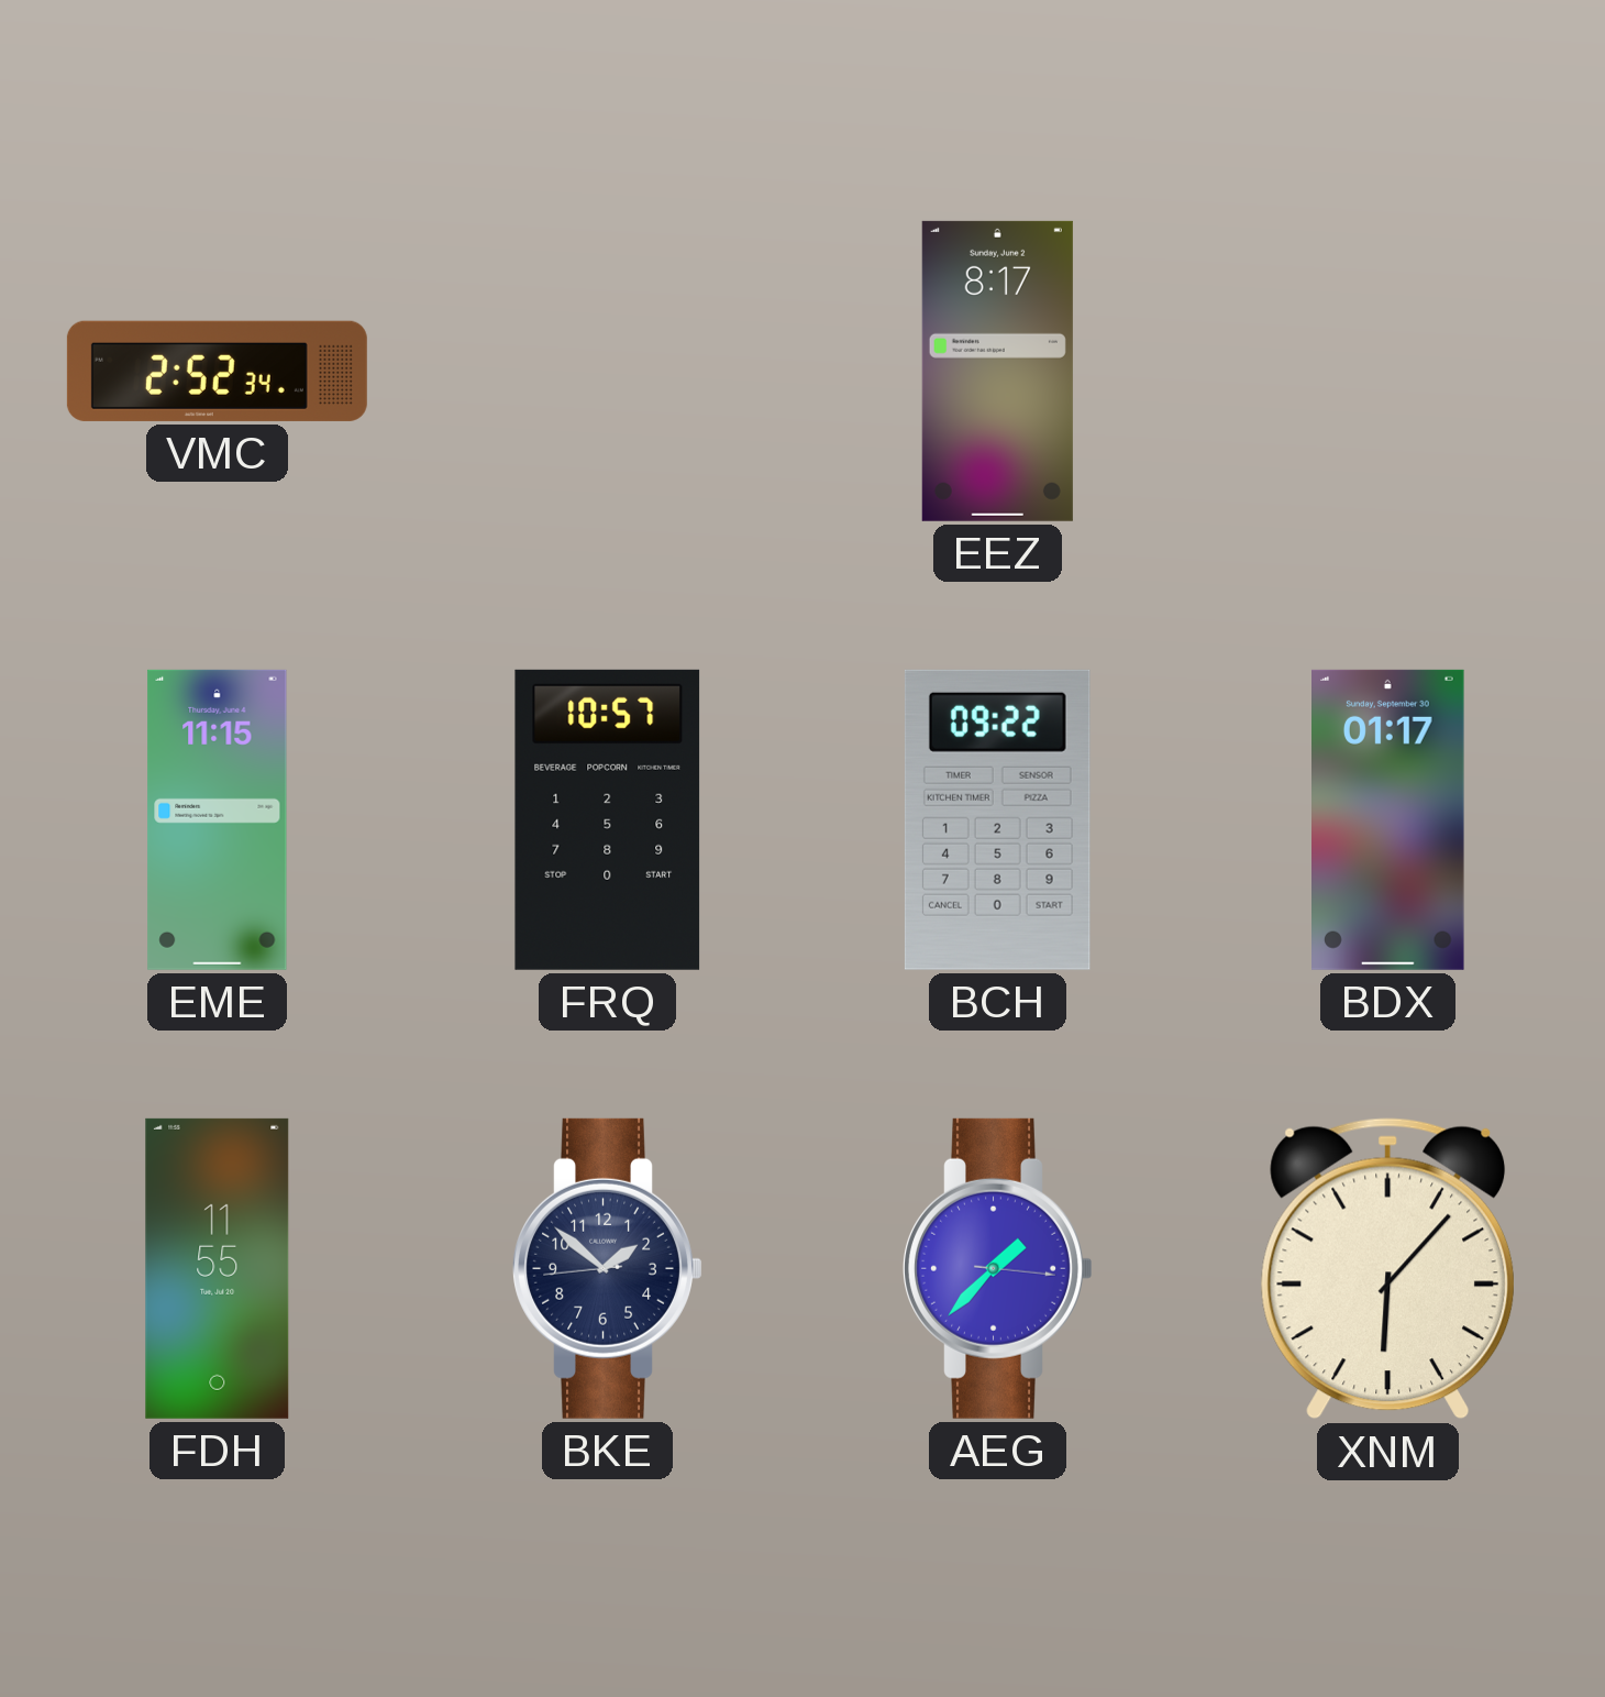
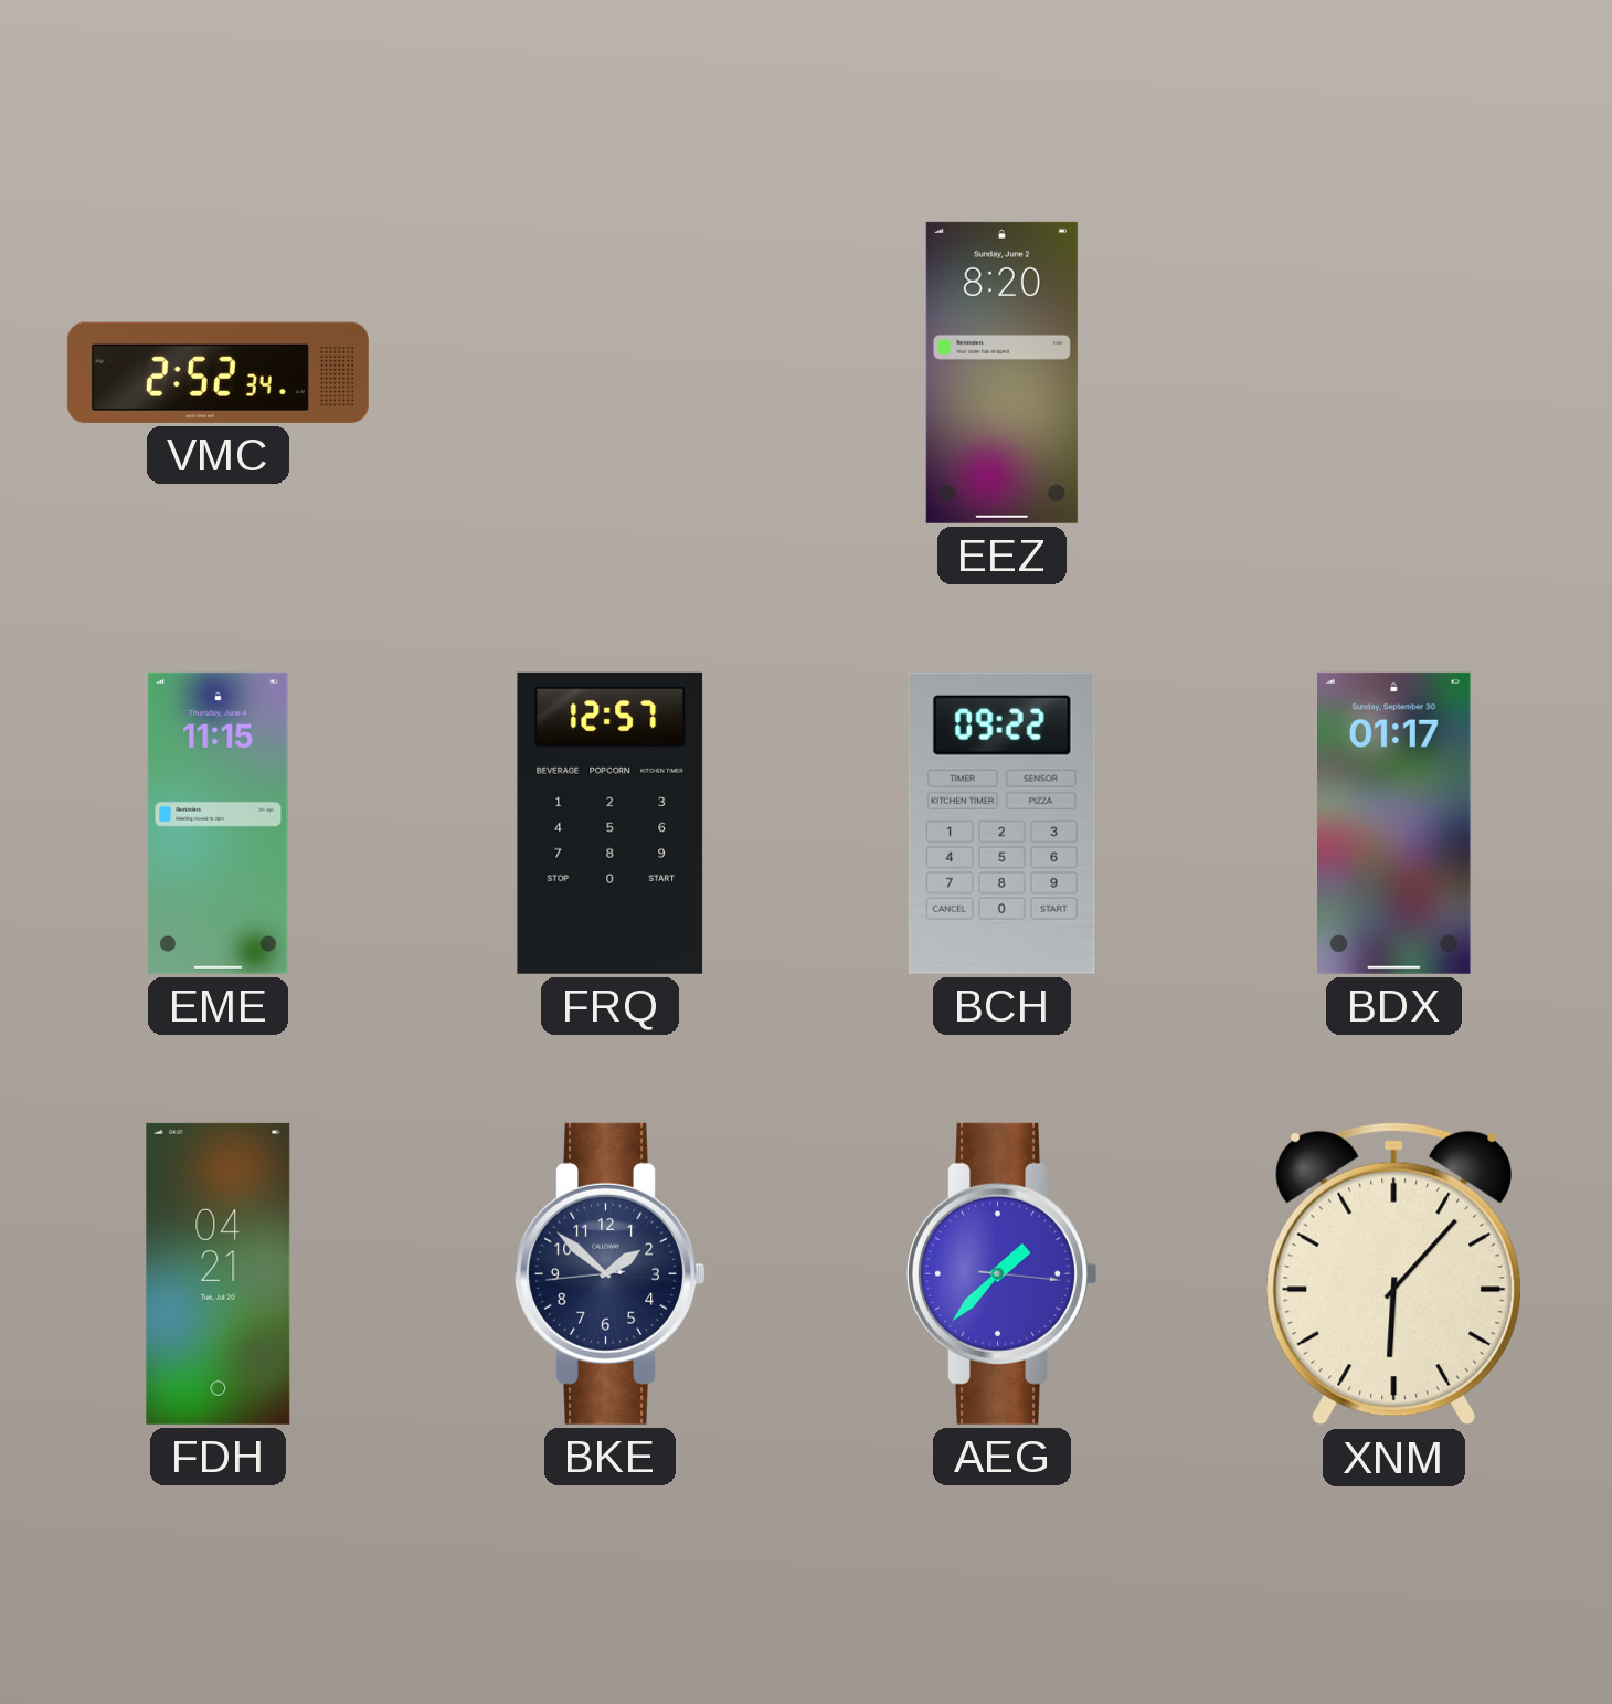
EEZ: 8:17 -> 8:20 (1001, 372)
FRQ: 10:57 -> 12:57 (611, 823)
FDH: 11:55 -> 04:21 (219, 1273)
